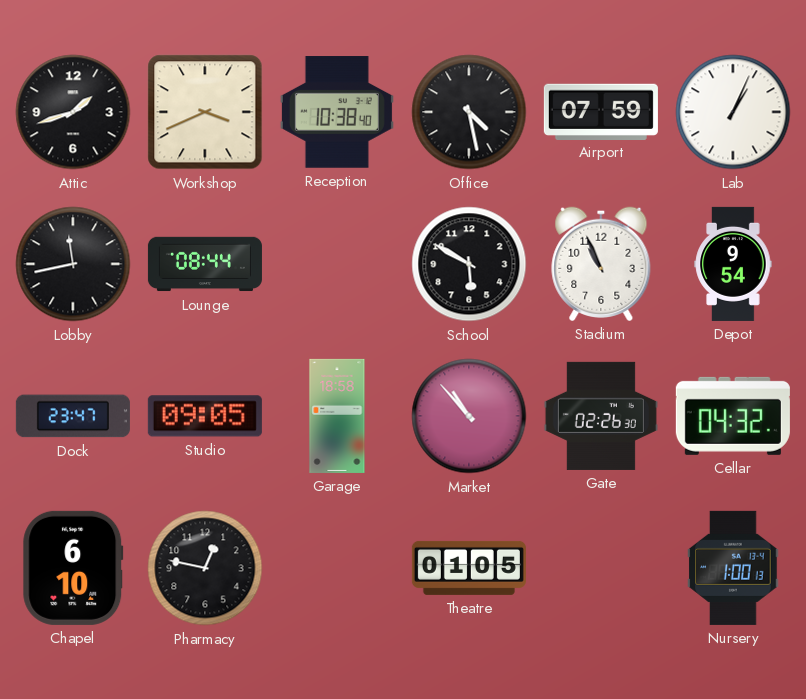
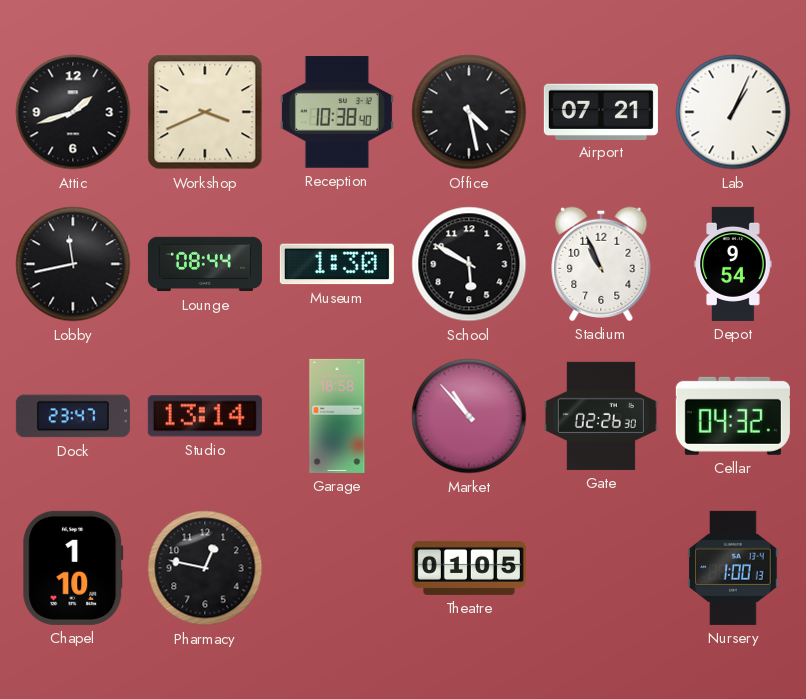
Airport: 07:59 -> 07:21 (601, 111)
Museum: none -> 1:30 (337, 264)
Studio: 09:05 -> 13:14 (205, 416)
Chapel: 6:10 -> 1:10 (73, 568)
